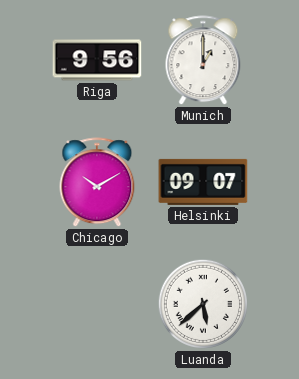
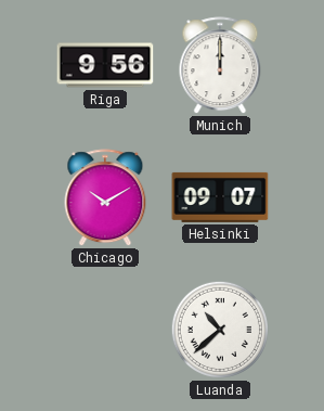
Munich: 1:00 -> 12:00 (220, 66)
Luanda: 5:38 -> 10:38 (220, 330)
